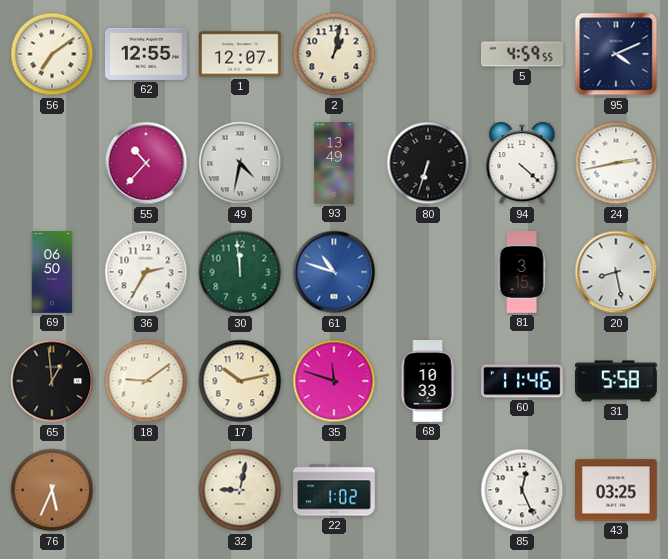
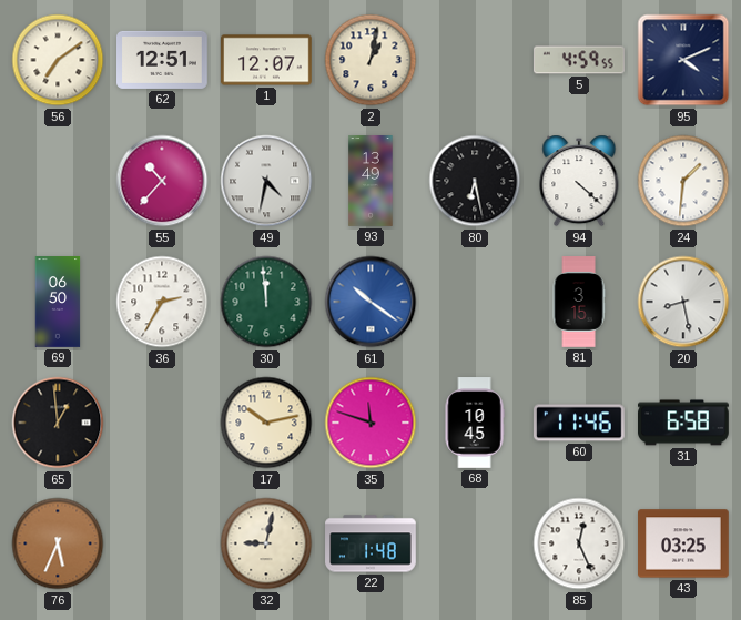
62: 12:55 -> 12:51 (162, 60)
80: 6:33 -> 6:28 (475, 181)
24: 2:43 -> 1:31 (683, 181)
61: 10:48 -> 10:21 (370, 302)
18: 9:09 -> none (146, 381)
68: 10:33 -> 10:45 (475, 423)
31: 5:58 -> 6:58 (684, 423)
22: 1:02 -> 1:48 (370, 543)
